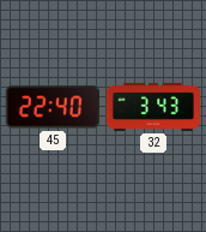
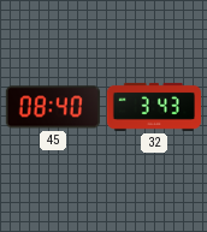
45: 22:40 -> 08:40 (53, 107)
